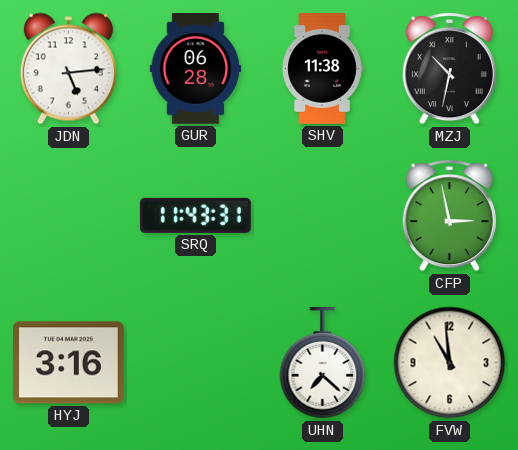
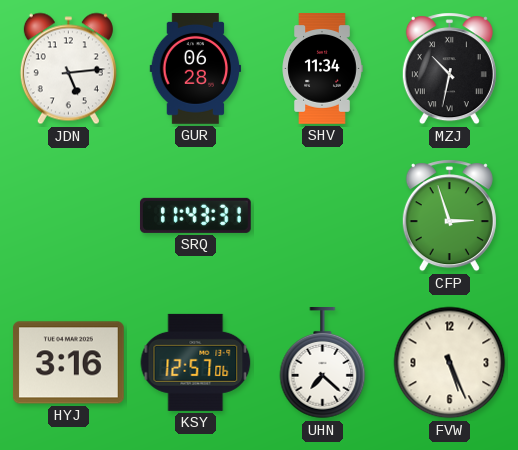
SHV: 11:38 -> 11:34 (322, 69)
CFP: 2:58 -> 2:57 (449, 216)
KSY: none -> 12:57 (196, 362)
FVW: 10:59 -> 5:26 (450, 363)
